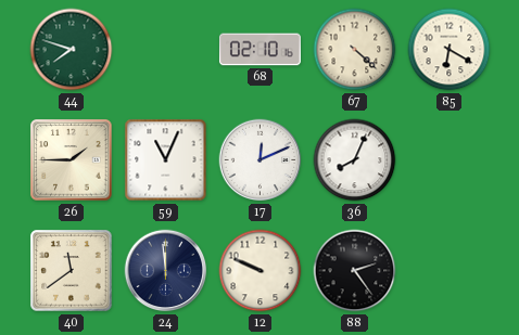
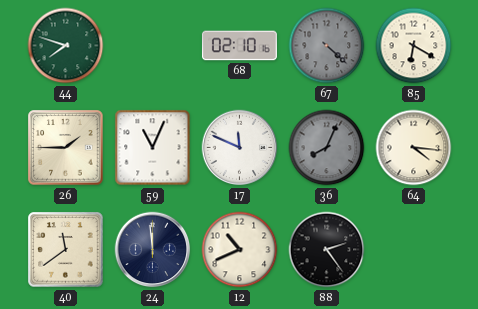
67 dial: cream -> grey (327, 46)
17: 12:11 -> 11:49 (240, 148)
36 dial: white -> grey (327, 148)
64: none -> 4:16 (414, 148)
12: 9:49 -> 10:41 (240, 250)
